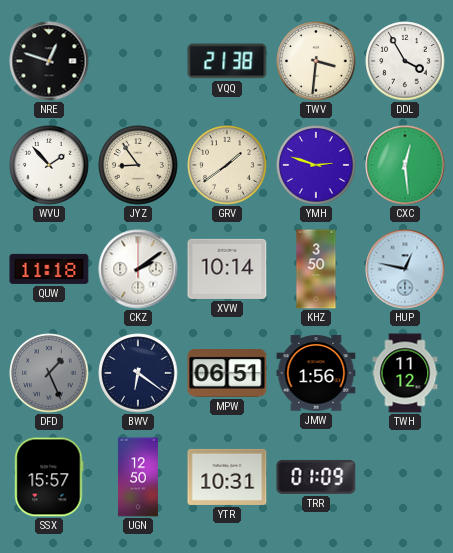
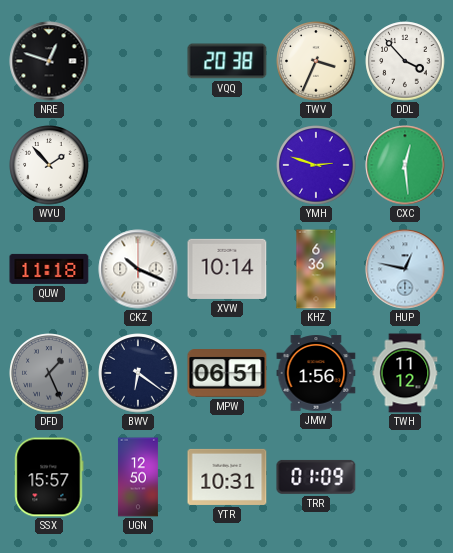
VQQ: 21:38 -> 20:38 (227, 61)
TWV: 3:31 -> 3:34 (316, 61)
DDL: 3:55 -> 3:53 (405, 61)
JYZ: 8:54 -> none (138, 165)
GRV: 1:39 -> none (227, 165)
CKZ: 2:09 -> 10:19 (138, 269)
KHZ: 3:50 -> 6:36 (316, 269)
